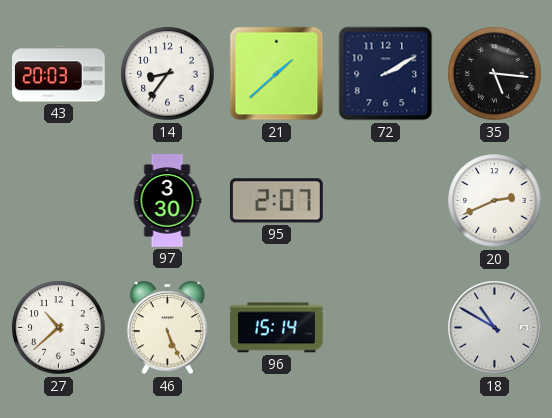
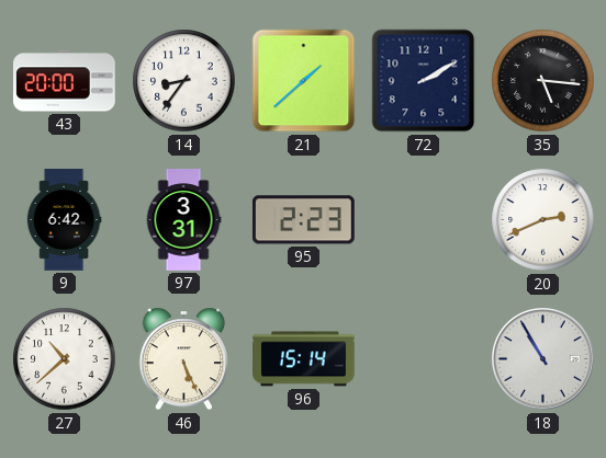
43: 20:03 -> 20:00 (65, 81)
9: none -> 6:42 (64, 220)
97: 3:30 -> 3:31 (183, 220)
95: 2:07 -> 2:23 (303, 220)
18: 10:50 -> 10:55 (543, 359)
